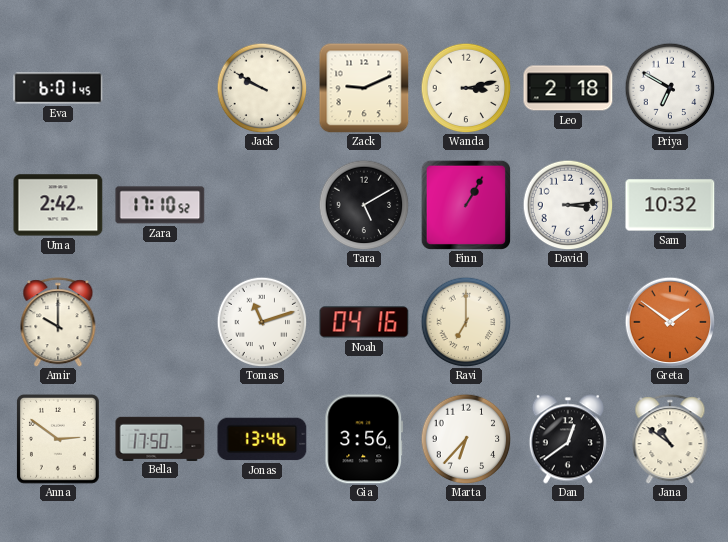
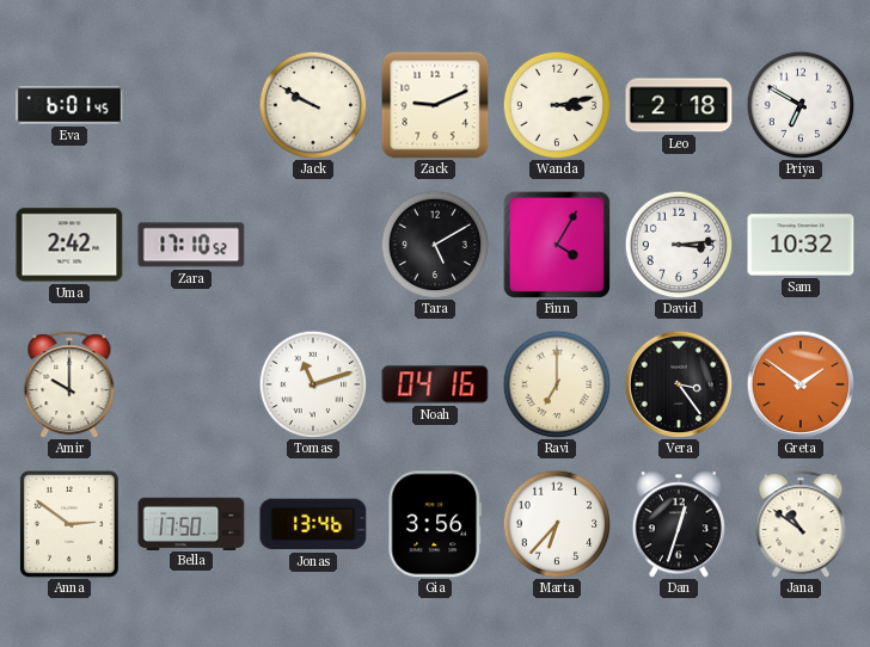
Finn: 1:05 -> 4:05 (557, 245)
Vera: none -> 3:24 (679, 384)
Dan: 12:39 -> 12:33 (679, 524)
